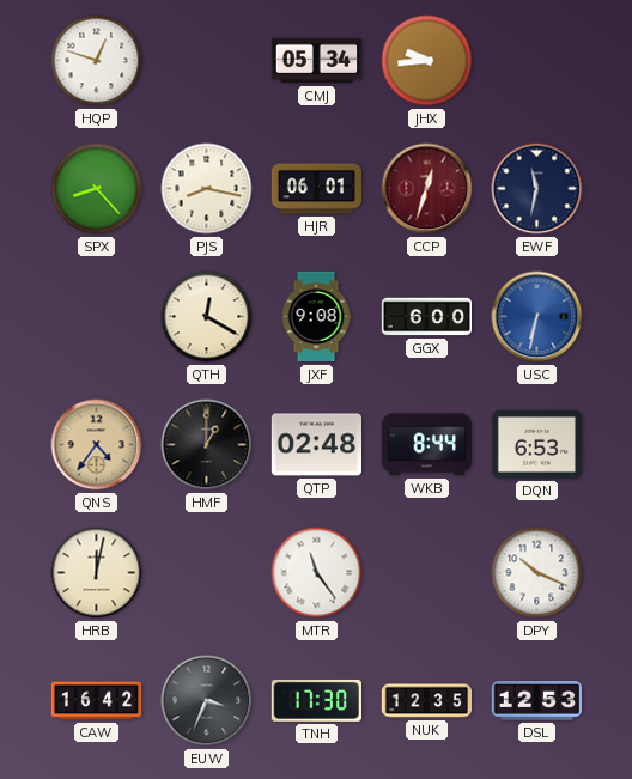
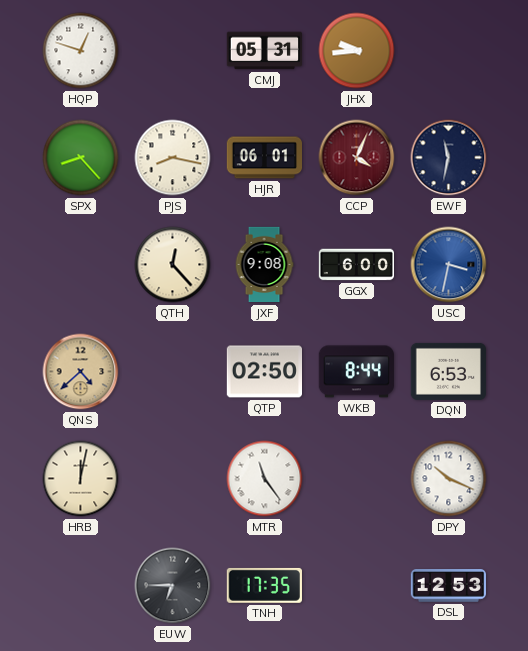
CMJ: 05:34 -> 05:31 (264, 51)
CCP: 12:33 -> 4:04 (357, 158)
QTH: 12:20 -> 12:23 (173, 265)
USC: 6:32 -> 3:32 (449, 265)
QNS: 4:36 -> 4:38 (81, 372)
HMF: 1:00 -> none (207, 445)
QTP: 02:48 -> 02:50 (264, 372)
CAW: 16:42 -> none (96, 701)
EUW: 3:34 -> 6:45 (173, 586)
TNH: 17:30 -> 17:35 (264, 585)
NUK: 12:35 -> none (426, 701)
